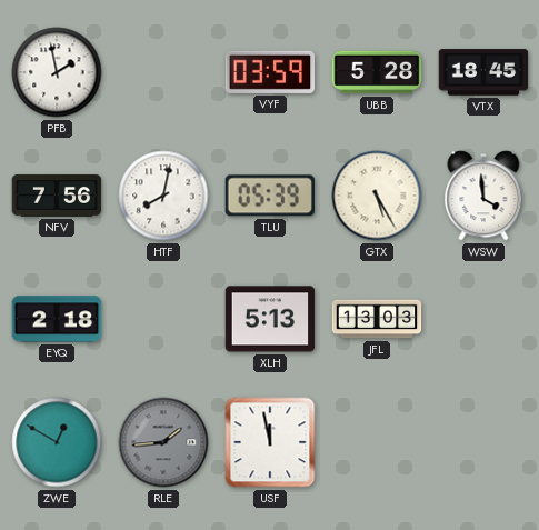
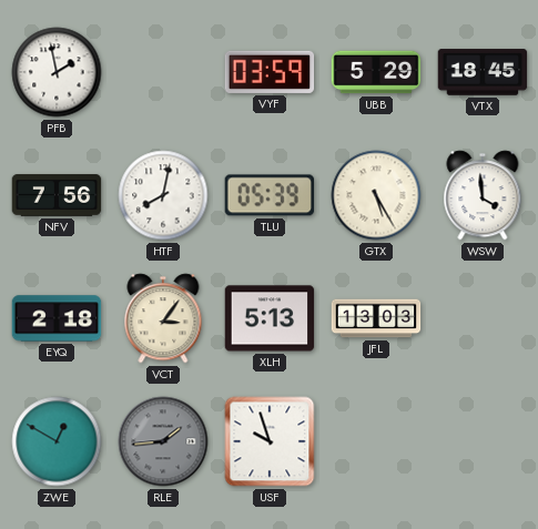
UBB: 5:28 -> 5:29 (376, 72)
VCT: none -> 3:06 (163, 318)
USF: 11:58 -> 9:57 (270, 441)
